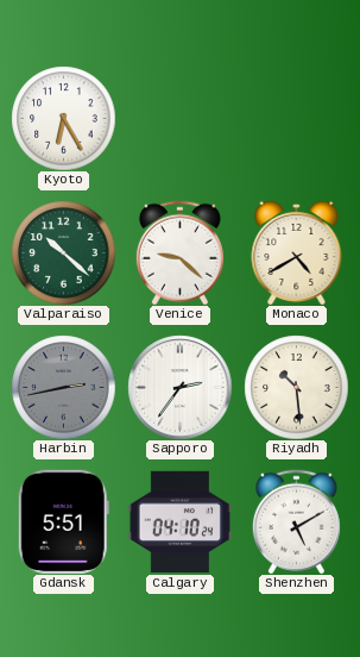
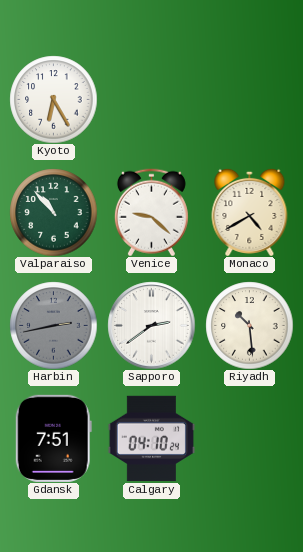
Valparaiso: 10:22 -> 10:53 (53, 212)
Sapporo: 2:36 -> 2:39 (151, 325)
Gdansk: 5:51 -> 7:51 (53, 438)
Shenzhen: 5:10 -> none (296, 521)
